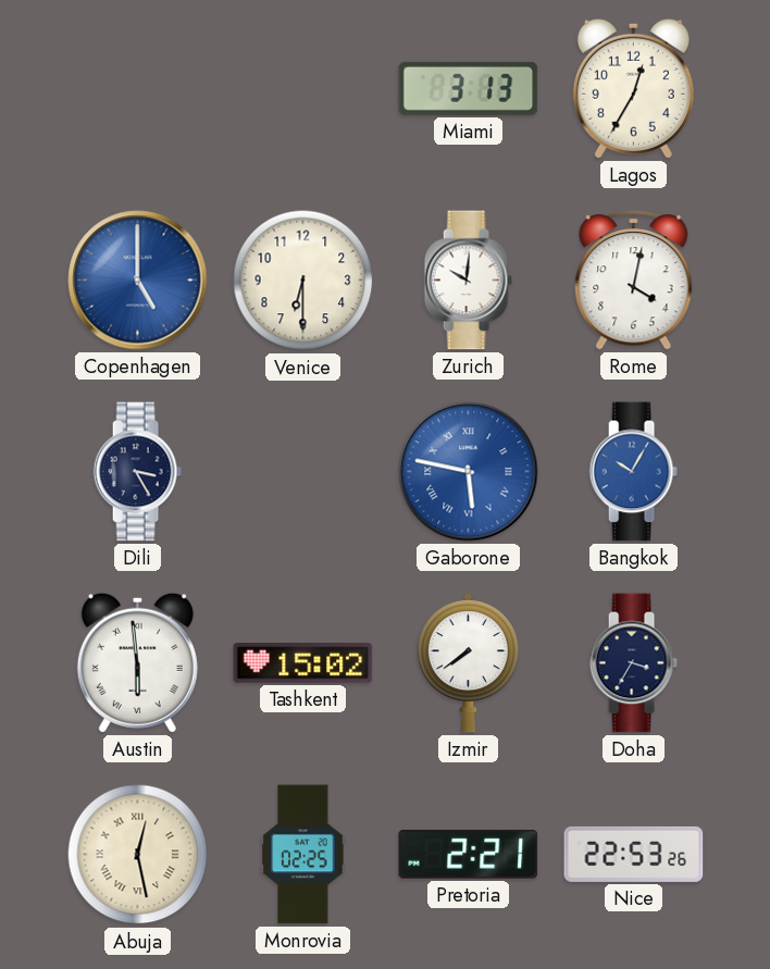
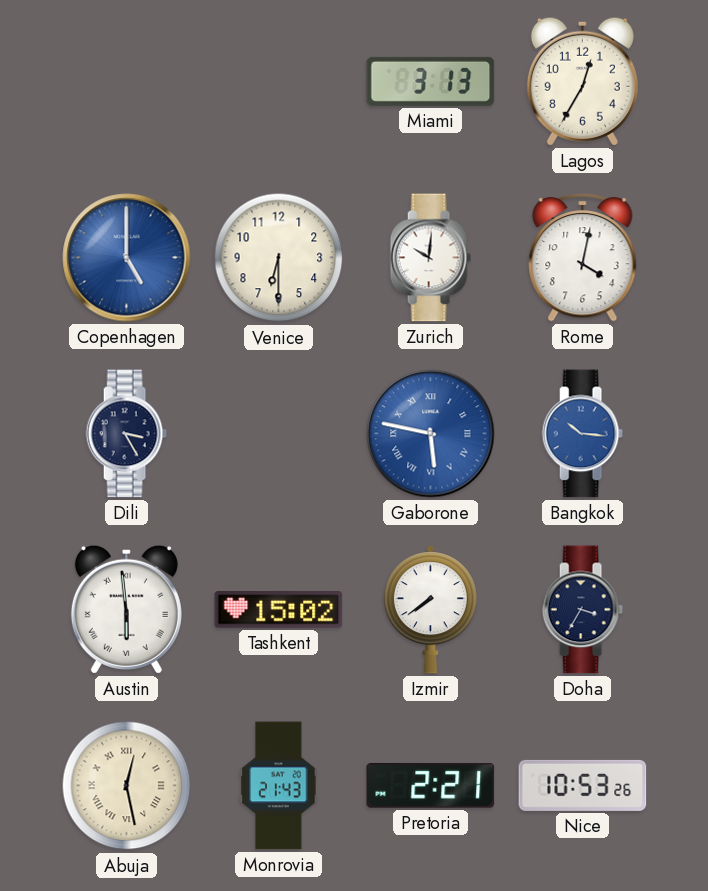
Bangkok: 10:05 -> 10:16 (582, 434)
Monrovia: 02:25 -> 21:43 (279, 786)
Nice: 22:53 -> 10:53 (583, 785)
